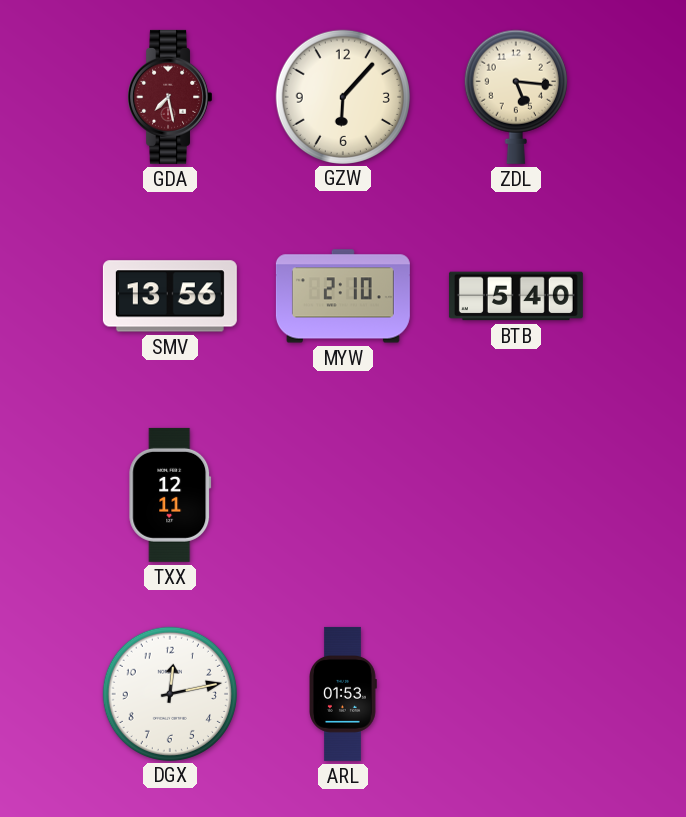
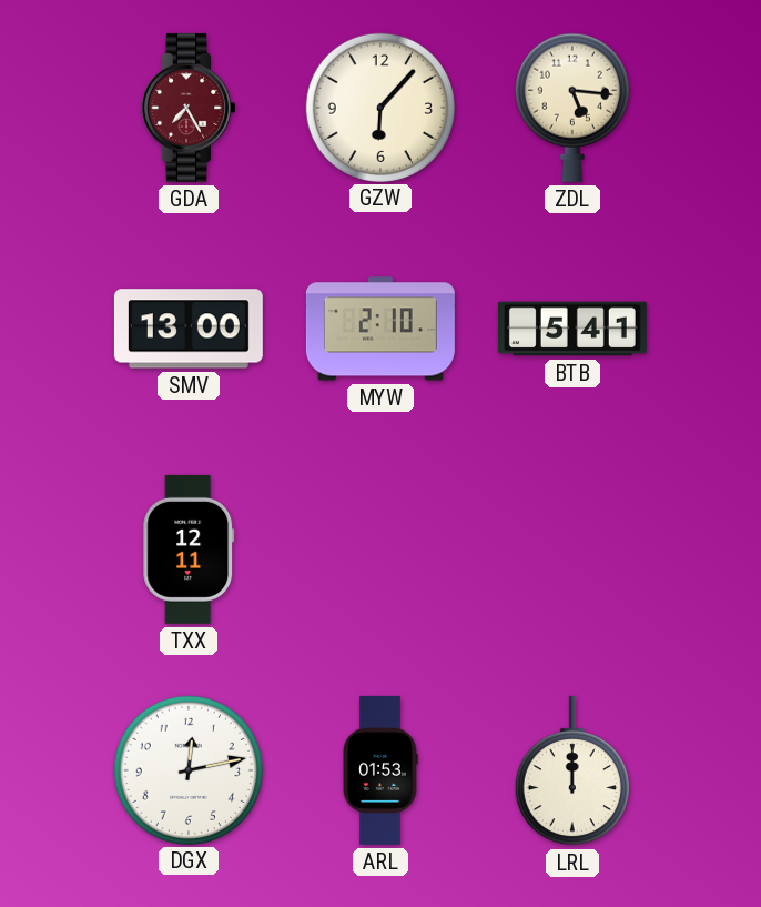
GDA: 7:28 -> 7:25 (187, 108)
SMV: 13:56 -> 13:00 (189, 329)
BTB: 5:40 -> 5:41 (572, 329)
LRL: none -> 12:00 (572, 770)
